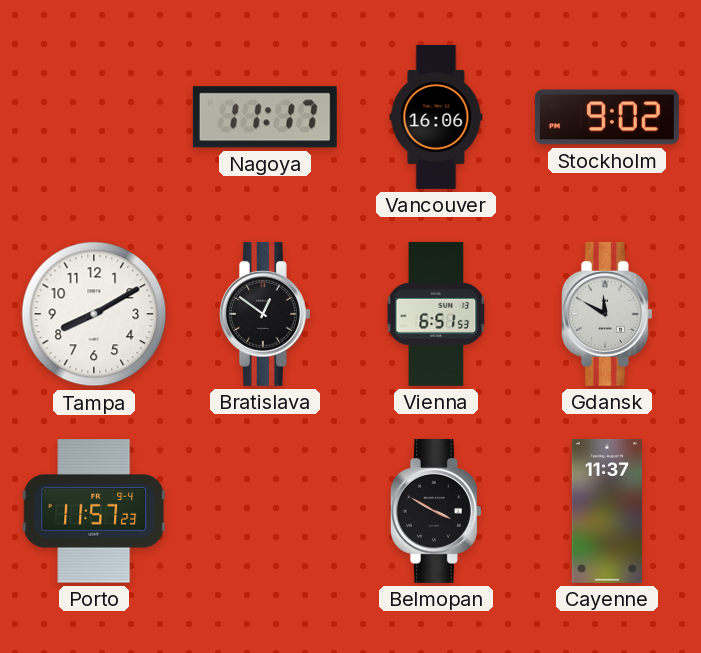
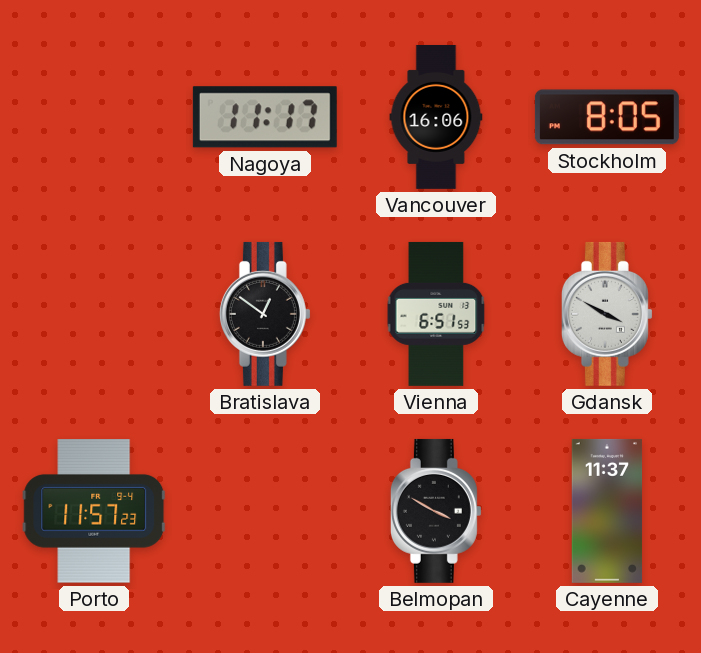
Stockholm: 9:02 -> 8:05 (607, 117)
Tampa: 8:10 -> none (94, 314)
Gdansk: 11:50 -> 3:50 (607, 314)
